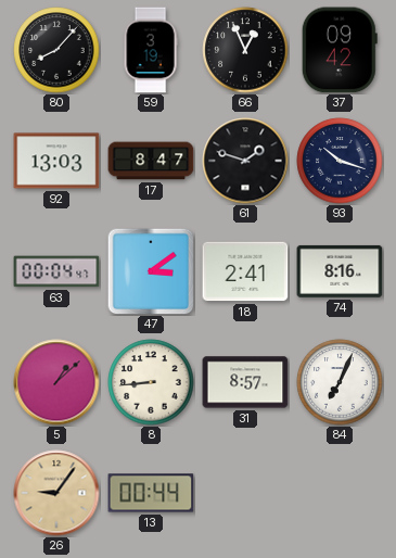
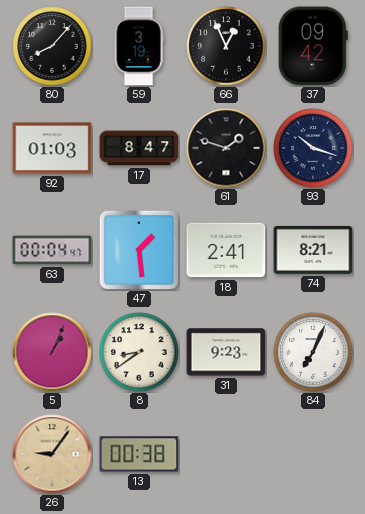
92: 13:03 -> 01:03 (52, 148)
47: 3:09 -> 1:29 (139, 250)
74: 8:16 -> 8:21 (313, 250)
5: 1:08 -> 1:04 (52, 352)
8: 8:44 -> 8:39 (139, 352)
31: 8:57 -> 9:23 (226, 352)
13: 00:44 -> 00:38 (139, 454)
